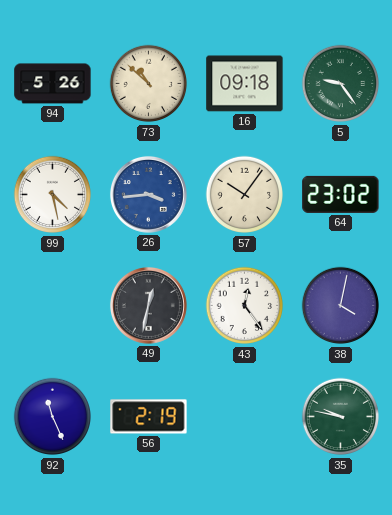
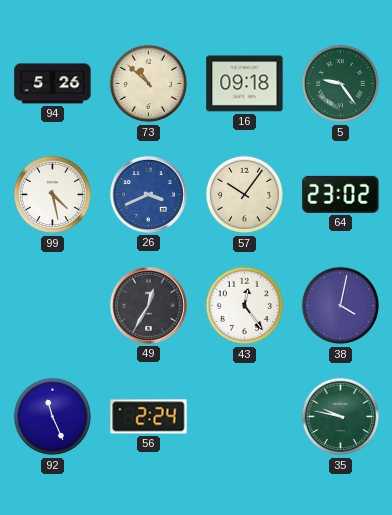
26: 3:44 -> 3:41 (148, 194)
49: 12:32 -> 12:35 (148, 305)
56: 2:19 -> 2:24 (149, 417)
